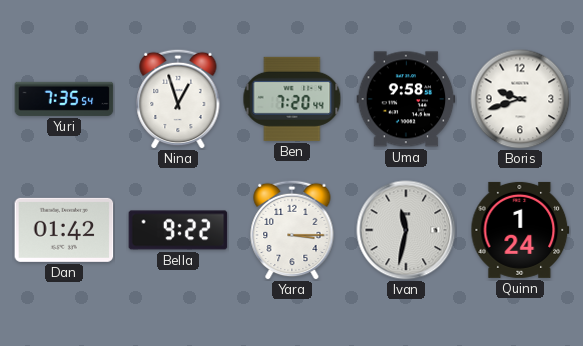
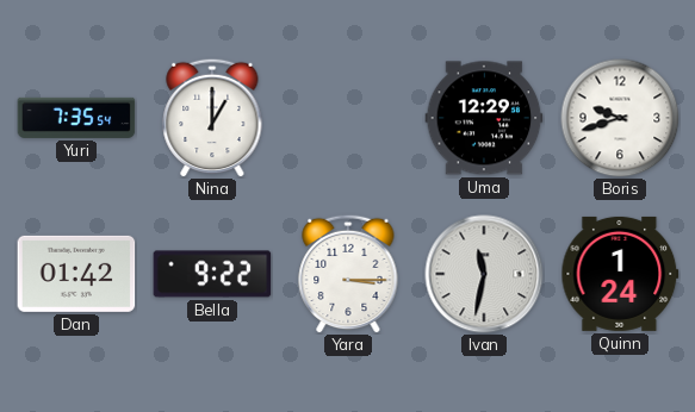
Nina: 12:57 -> 1:00 (212, 118)
Ben: 7:20 -> none (292, 99)
Uma: 9:58 -> 12:29 (484, 118)
